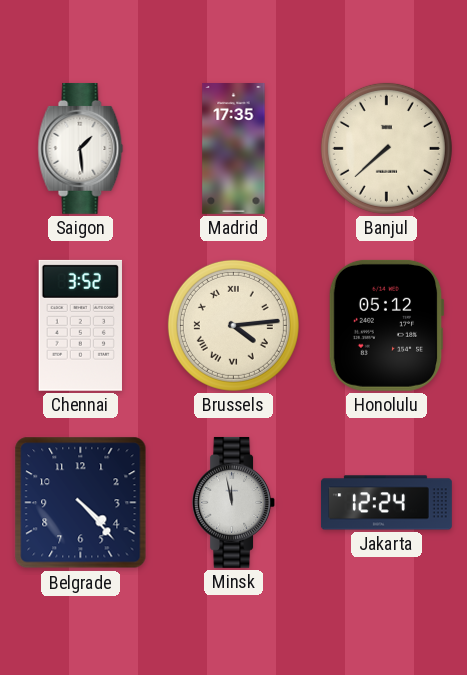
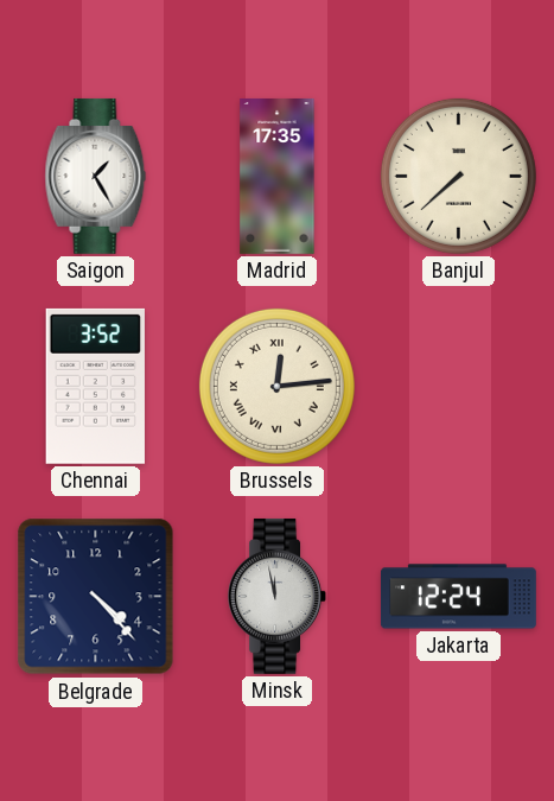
Saigon: 1:29 -> 1:25 (96, 176)
Brussels: 4:14 -> 12:14 (276, 386)
Honolulu: 05:12 -> none (386, 325)
